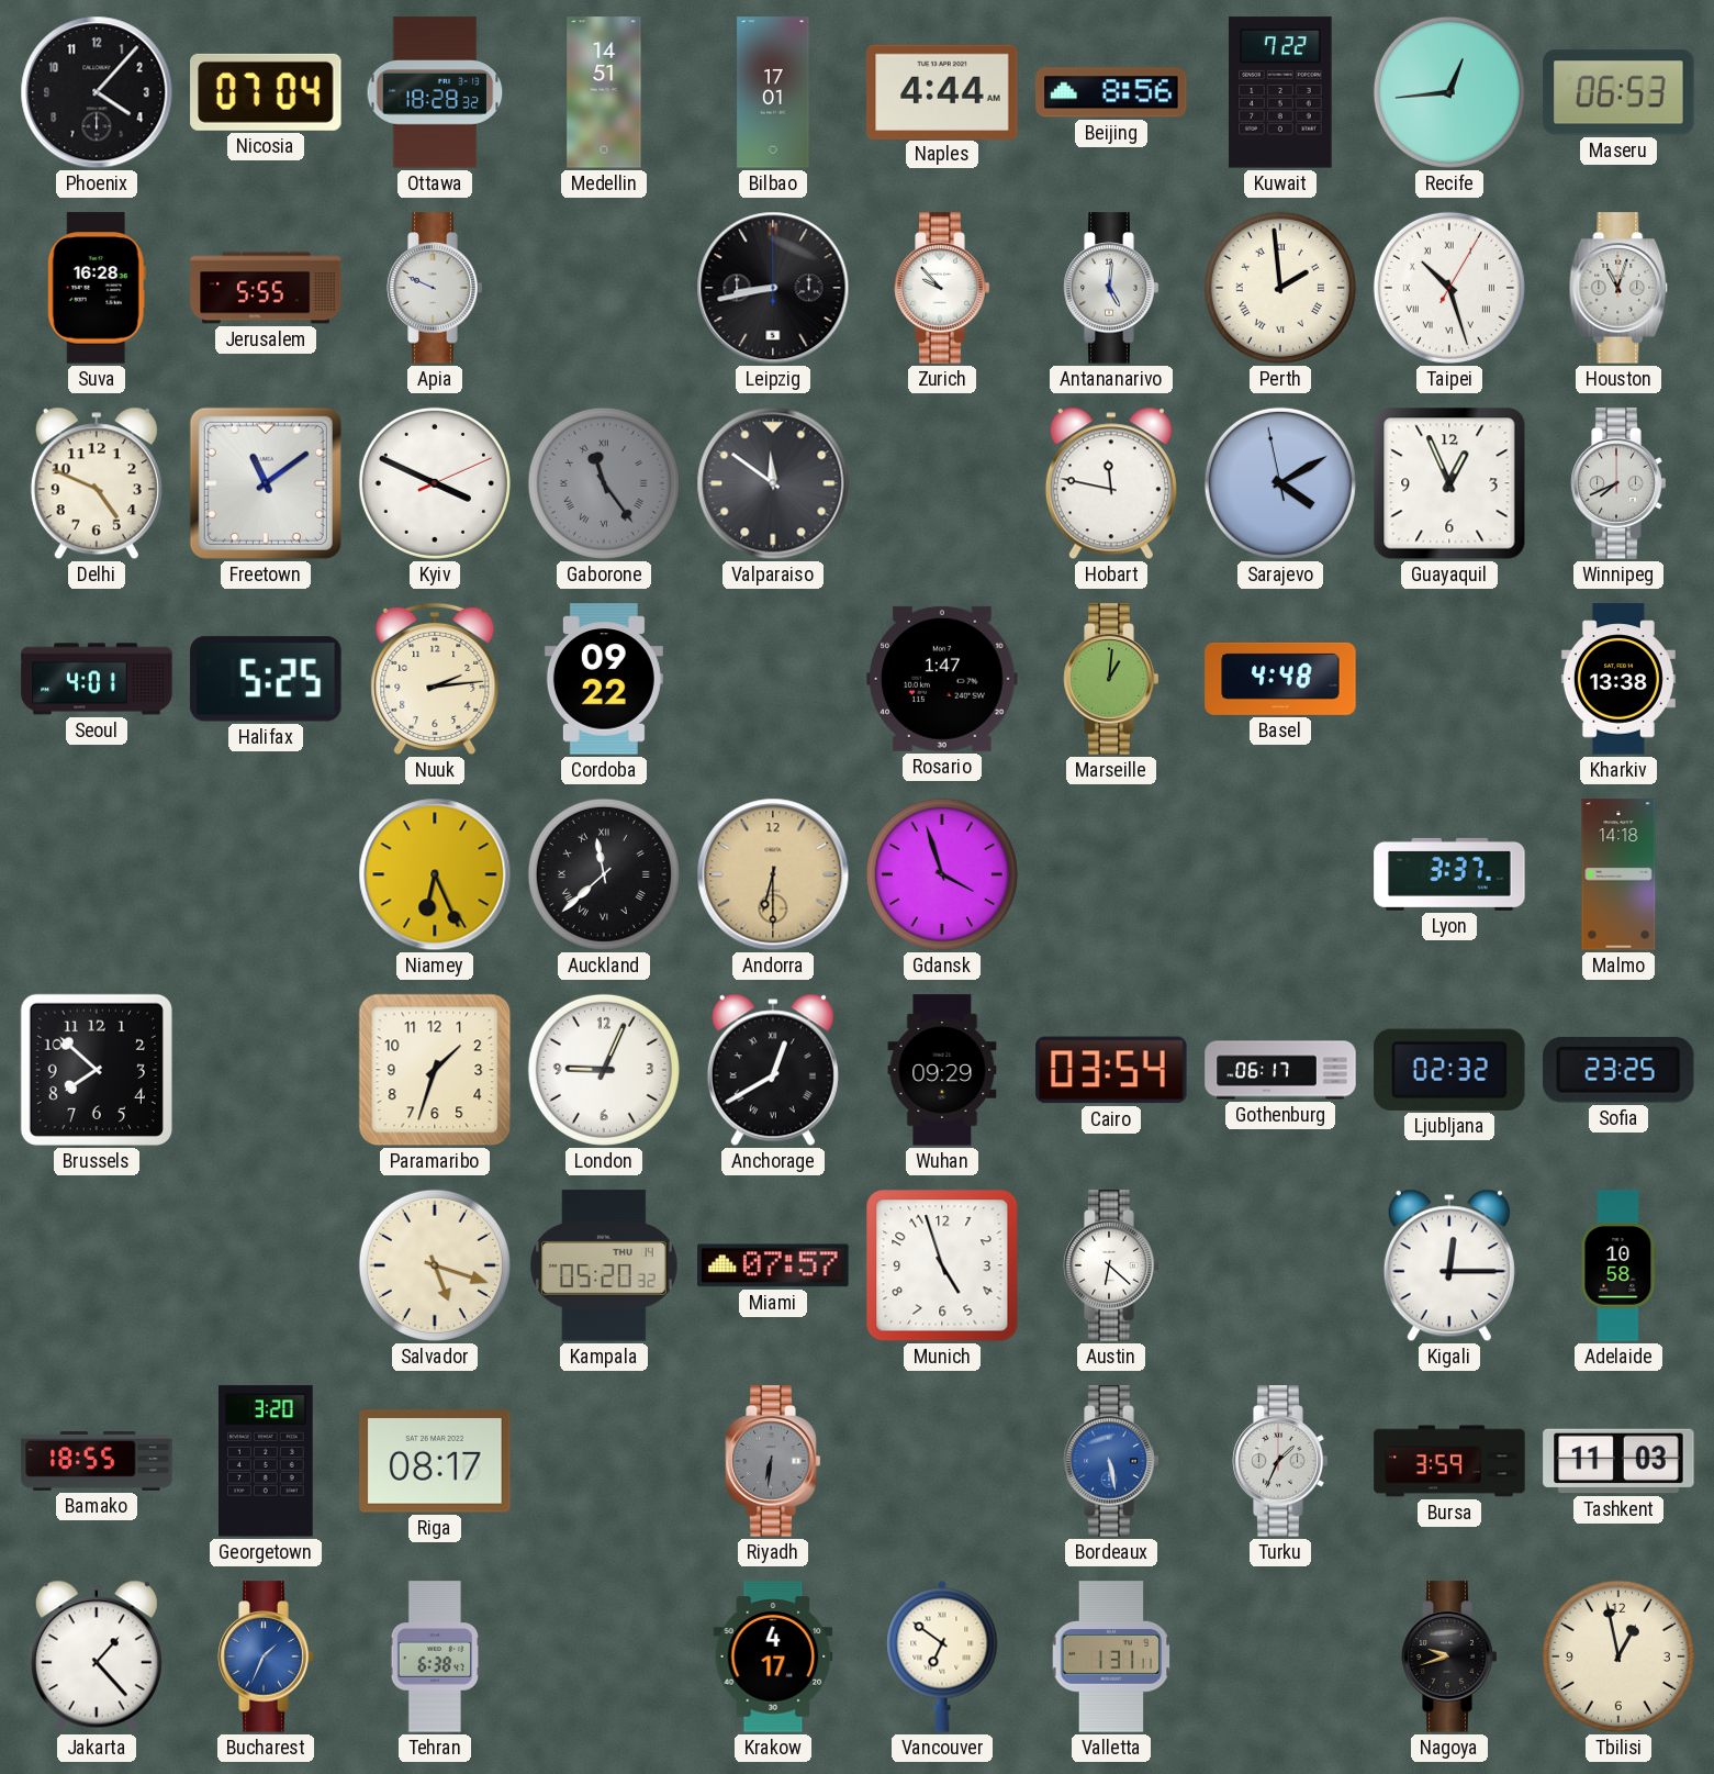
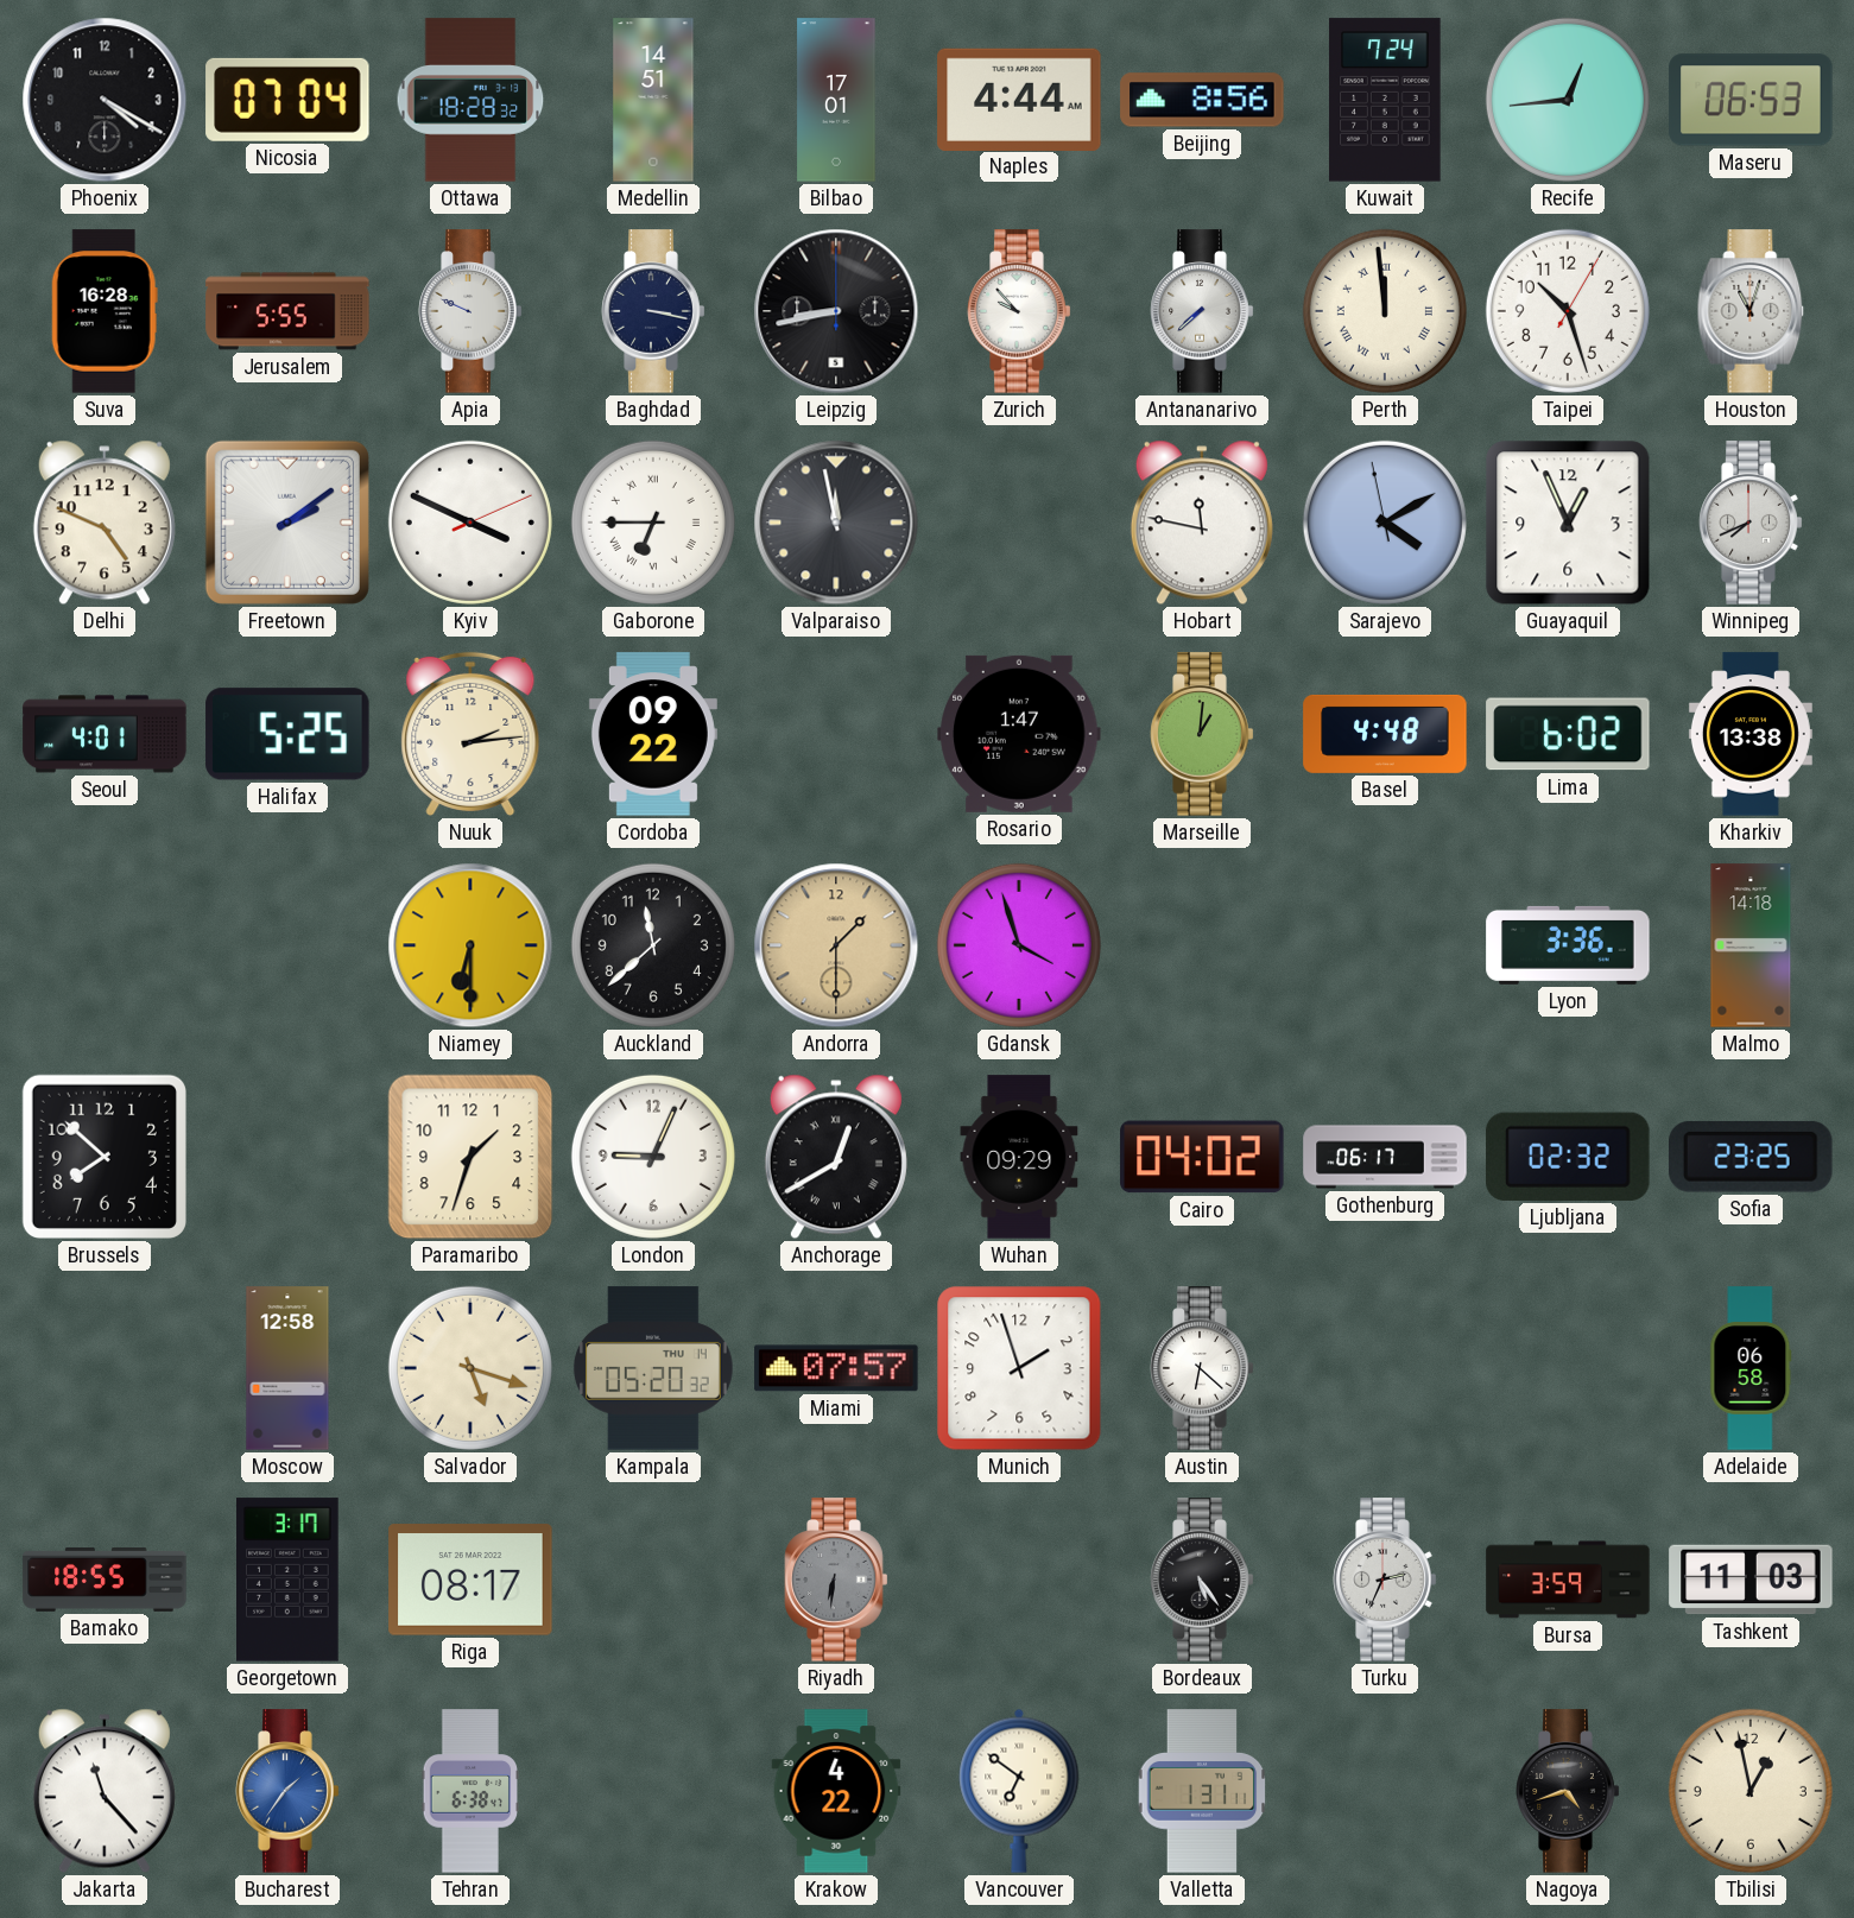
Phoenix: 4:07 -> 4:20 (105, 100)
Kuwait: 7:22 -> 7:24 (1385, 100)
Baghdad: none -> 3:17 (653, 311)
Antananarivo: 5:01 -> 7:38 (1202, 311)
Perth: 1:59 -> 11:59 (1385, 311)
Taipei numerals: Roman -> Arabic (1568, 311)
Freetown: 11:09 -> 2:09 (287, 523)
Gaborone: 11:24 -> 6:45 (653, 523)
Gaborone dial: grey -> white (653, 523)
Valparaiso: 11:51 -> 11:58 (836, 523)
Lima: none -> 6:02 (1568, 734)
Niamey: 6:26 -> 6:30 (470, 945)
Auckland numerals: Roman -> Arabic (653, 945)
Andorra: 6:30 -> 1:30 (836, 945)
Lyon: 3:37 -> 3:36 (1568, 945)
Cairo: 03:54 -> 04:02 (1202, 1157)
Moscow: none -> 12:58 (287, 1368)
Munich: 4:57 -> 1:57 (1019, 1368)
Kigali: 12:15 -> none (1449, 1265)
Adelaide: 10:58 -> 06:58 (1751, 1368)
Georgetown: 3:20 -> 3:17 (289, 1580)
Bordeaux: 5:28 -> 5:24 (1202, 1580)
Bordeaux dial: blue -> black (1202, 1580)
Turku: 1:34 -> 2:34 (1385, 1580)
Jakarta: 1:23 -> 11:23 (105, 1791)
Bucharest: 1:34 -> 1:36 (287, 1791)
Krakow: 4:17 -> 4:22 (836, 1791)
Nagoya: 9:42 -> 4:42 (1568, 1791)
